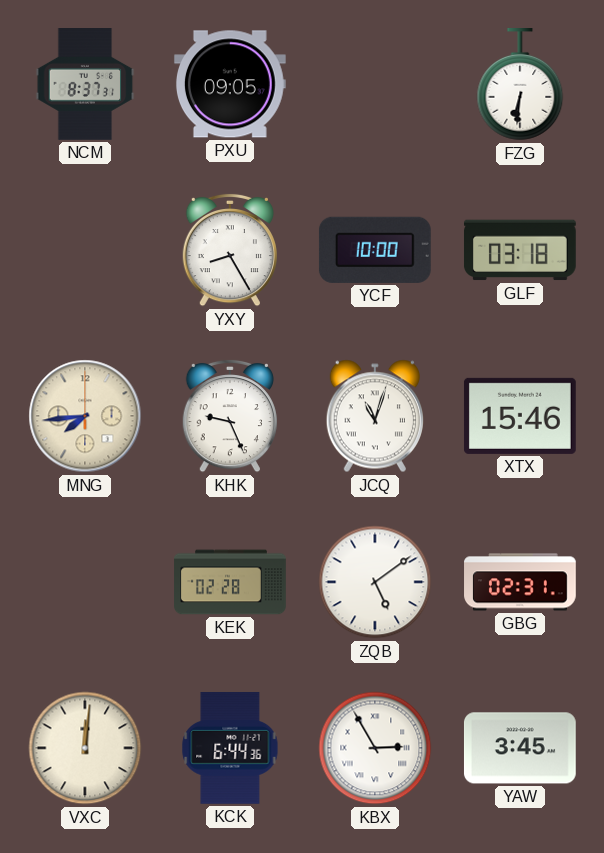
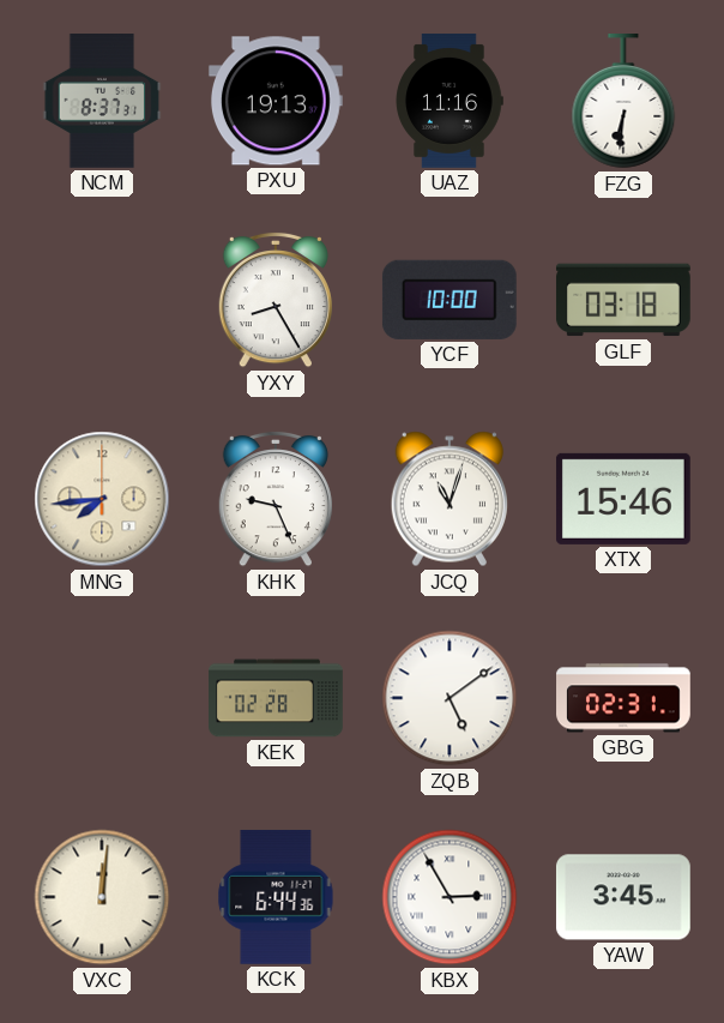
PXU: 09:05 -> 19:13 (276, 101)
UAZ: none -> 11:16 (450, 101)
